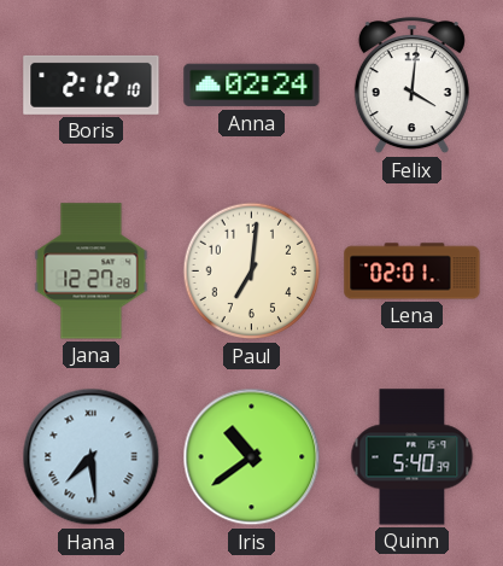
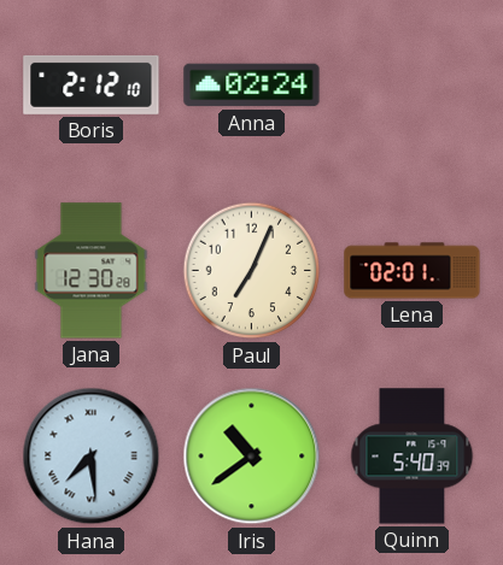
Felix: 4:01 -> none (411, 86)
Jana: 12:27 -> 12:30 (92, 271)
Paul: 7:01 -> 7:04 (252, 271)
